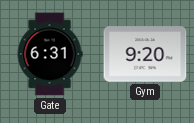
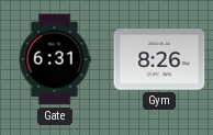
Gym: 9:20 -> 8:26 (159, 59)
